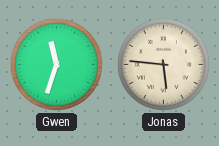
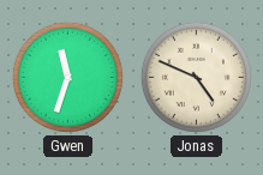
Jonas: 5:46 -> 4:49 (196, 77)
